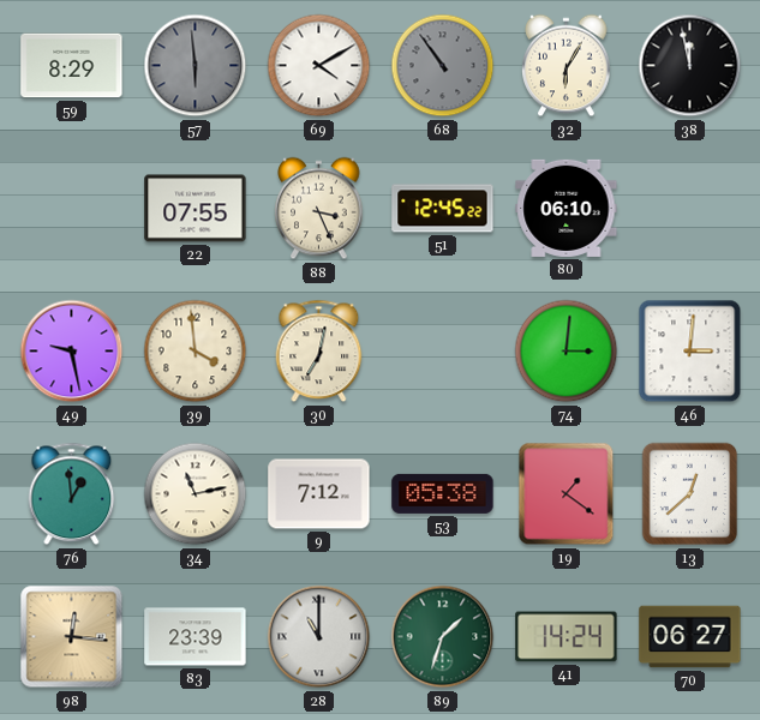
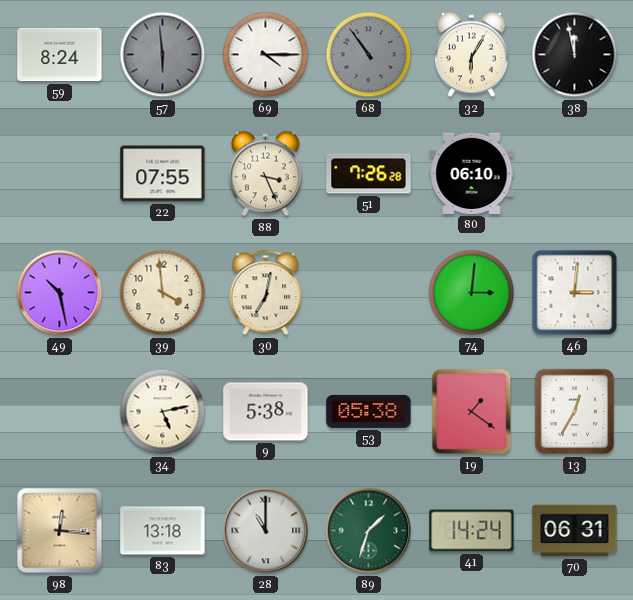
59: 8:29 -> 8:24 (60, 55)
69: 4:10 -> 4:15 (266, 55)
51: 12:45 -> 7:26 (369, 174)
49: 9:28 -> 10:28 (60, 293)
76: 12:59 -> none (72, 494)
34: 11:13 -> 5:13 (163, 412)
9: 7:12 -> 5:38 (266, 412)
13: 12:38 -> 12:35 (575, 412)
83: 23:39 -> 13:18 (163, 531)
70: 06:27 -> 06:31 (575, 531)
